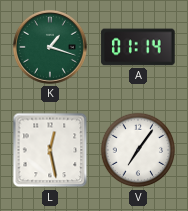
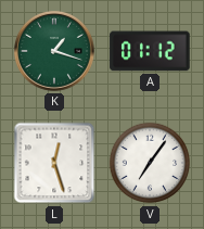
A: 01:14 -> 01:12 (150, 51)
L: 12:28 -> 12:27 (54, 163)
